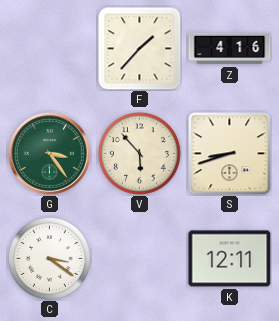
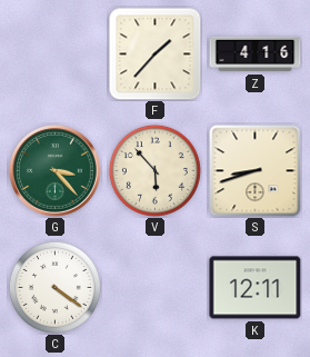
G: 3:24 -> 3:23 (56, 171)
C: 3:21 -> 4:21 (54, 287)
